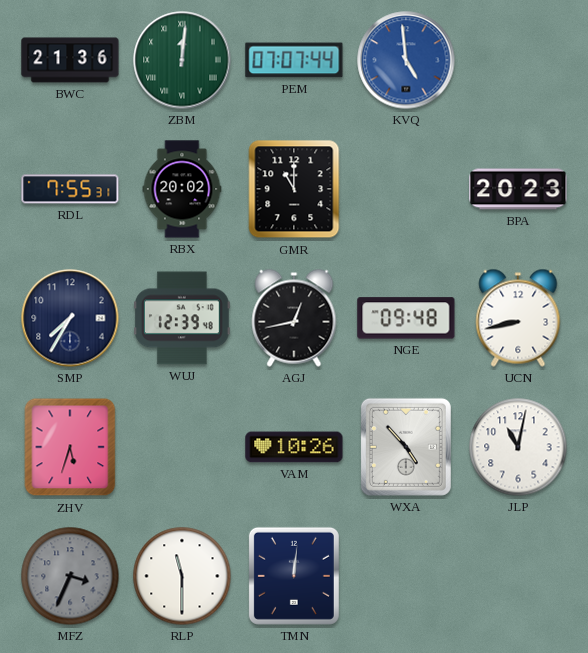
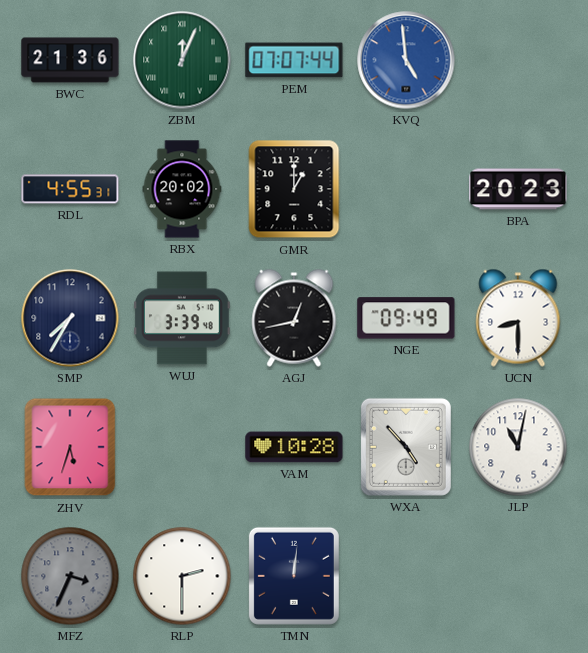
ZBM: 12:01 -> 12:04 (182, 60)
RDL: 7:55 -> 4:55 (70, 189)
GMR: 11:00 -> 1:00 (294, 189)
WUJ: 12:39 -> 3:39 (183, 318)
NGE: 09:48 -> 09:49 (406, 318)
UCN: 8:43 -> 8:30 (518, 318)
VAM: 10:26 -> 10:28 (294, 447)
RLP: 11:30 -> 2:30 (182, 576)
